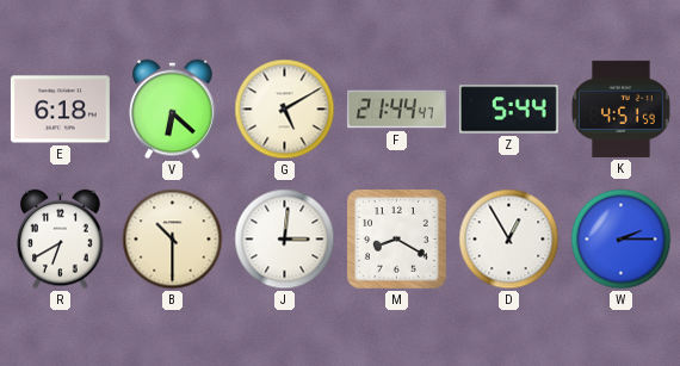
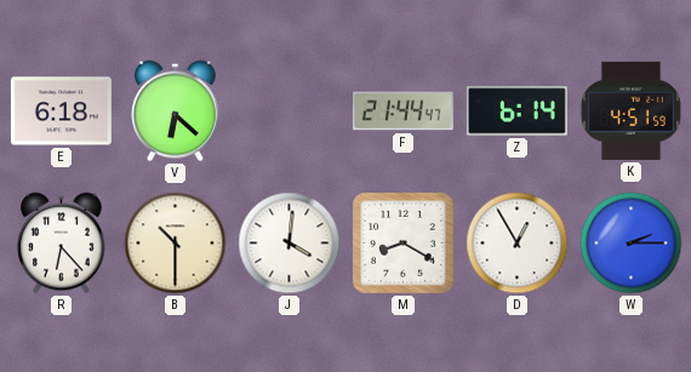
G: 5:10 -> none (285, 110)
Z: 5:44 -> 6:14 (516, 111)
R: 6:40 -> 6:23 (62, 244)
J: 3:01 -> 4:01 (290, 244)
